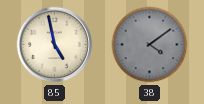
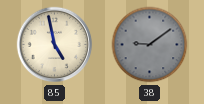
38: 4:09 -> 9:09 (150, 45)
